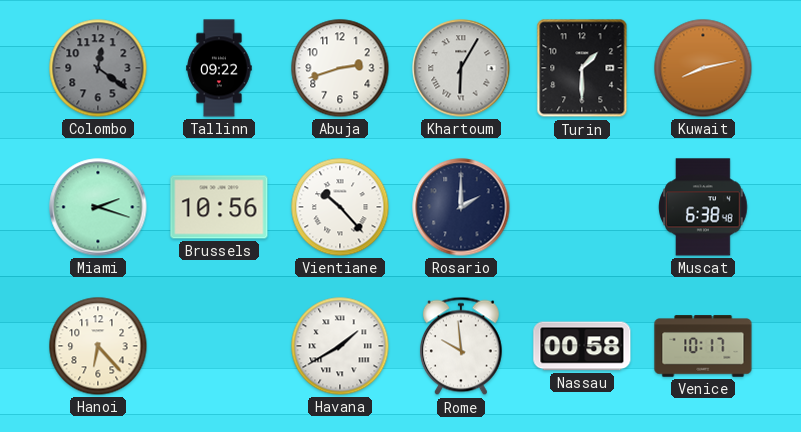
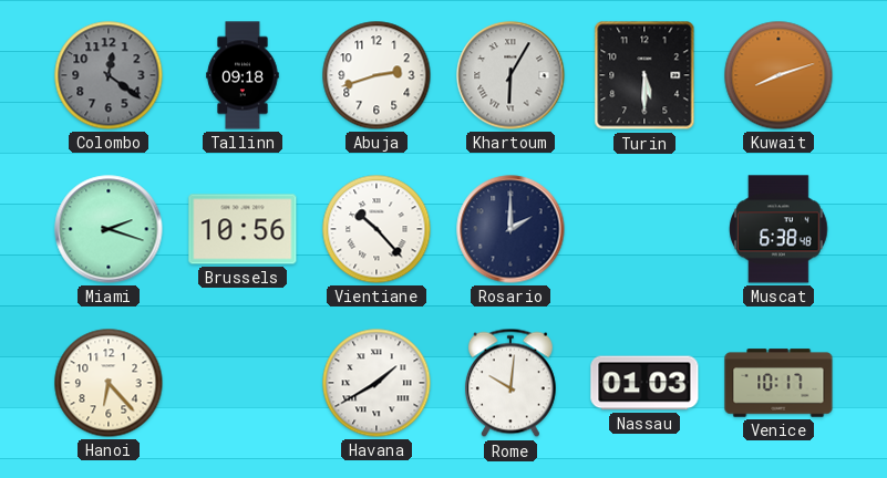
Tallinn: 09:22 -> 09:18 (243, 75)
Turin: 1:30 -> 5:30 (644, 75)
Kuwait: 8:13 -> 8:12 (778, 75)
Rome: 9:59 -> 10:01 (510, 383)
Nassau: 00:58 -> 01:03 (644, 383)
